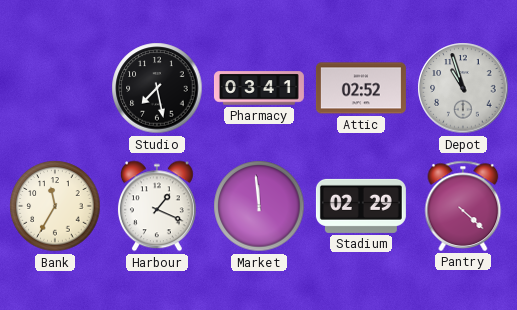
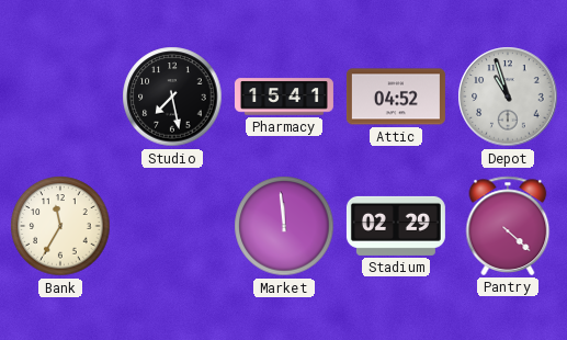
Pharmacy: 03:41 -> 15:41 (284, 97)
Attic: 02:52 -> 04:52 (396, 97)
Harbour: 1:19 -> none (157, 206)
